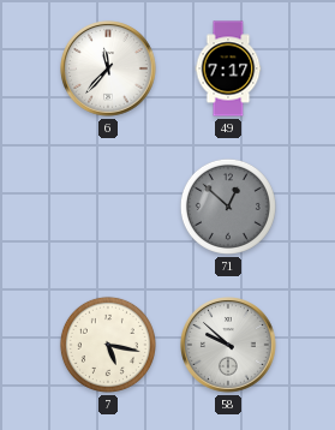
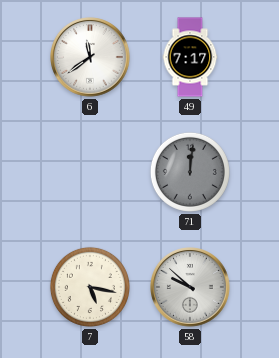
6: 11:37 -> 11:39 (91, 58)
71: 12:52 -> 12:01 (190, 172)
